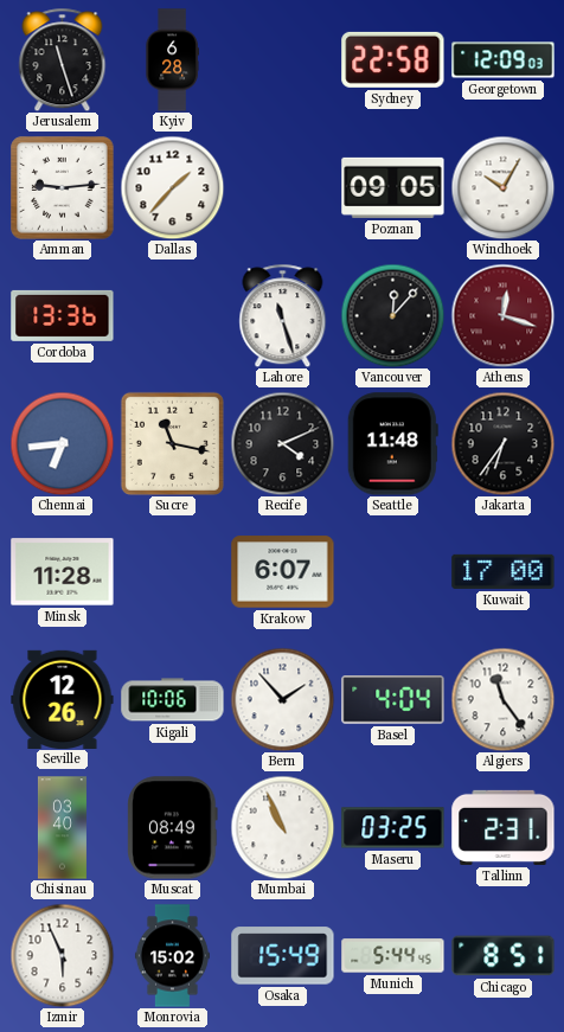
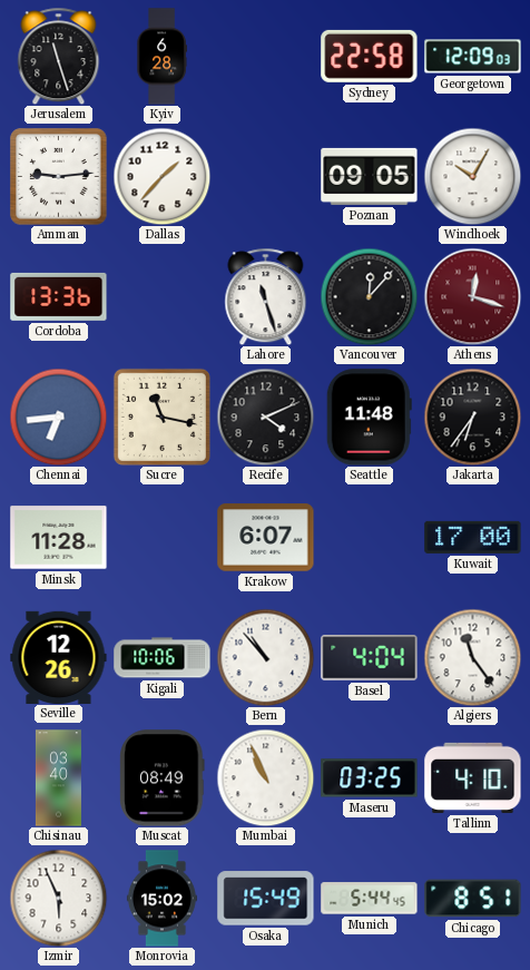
Bern: 1:53 -> 10:53 (265, 657)
Tallinn: 2:31 -> 4:10 (473, 777)
